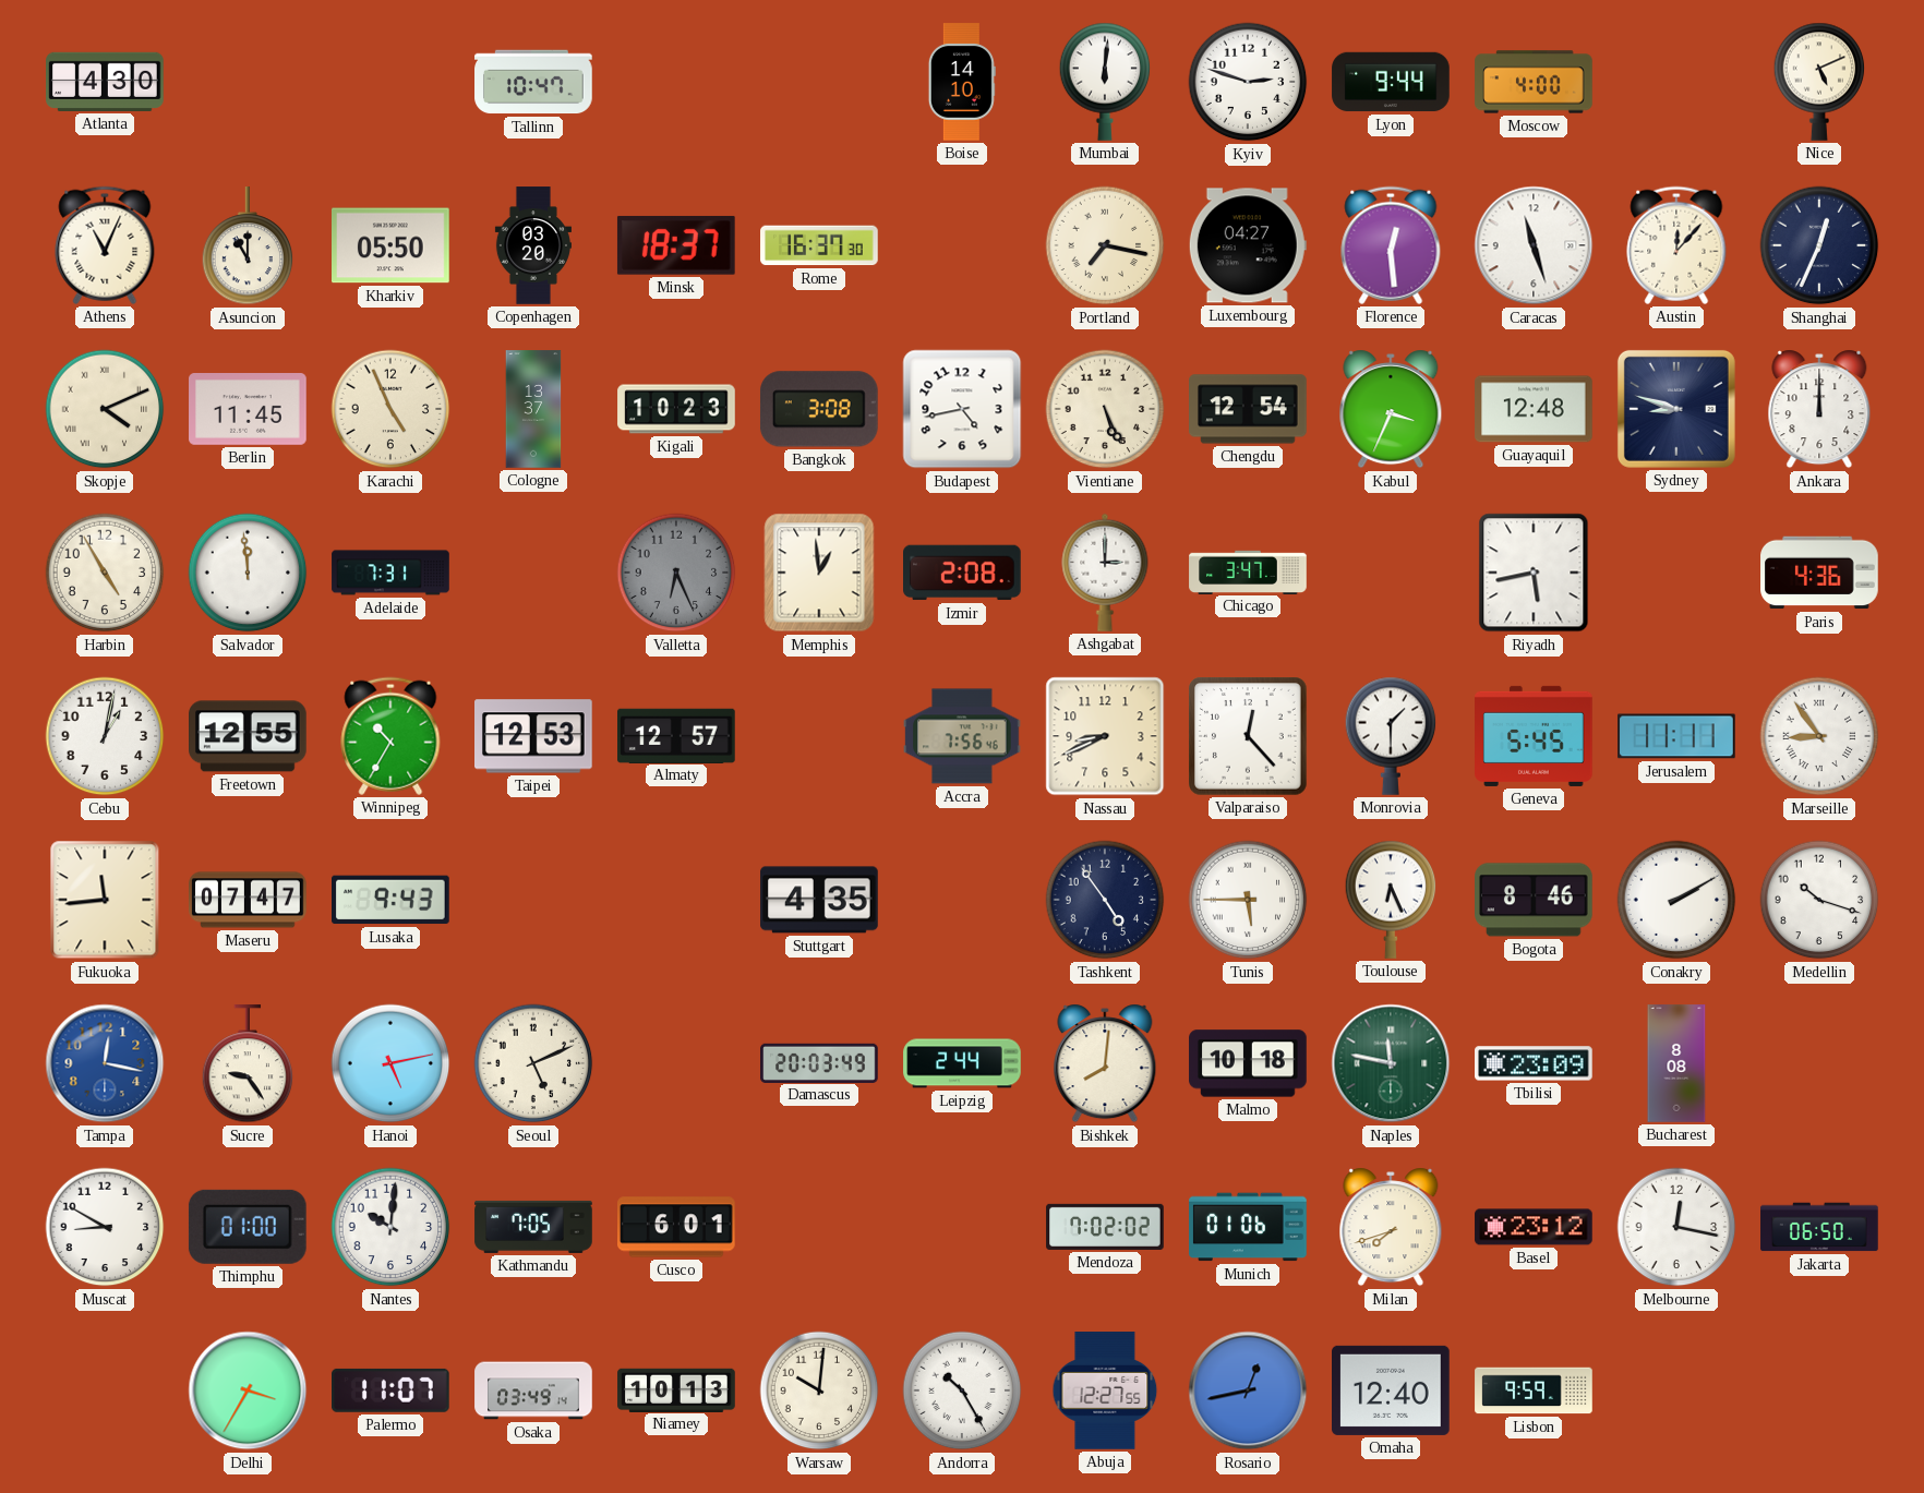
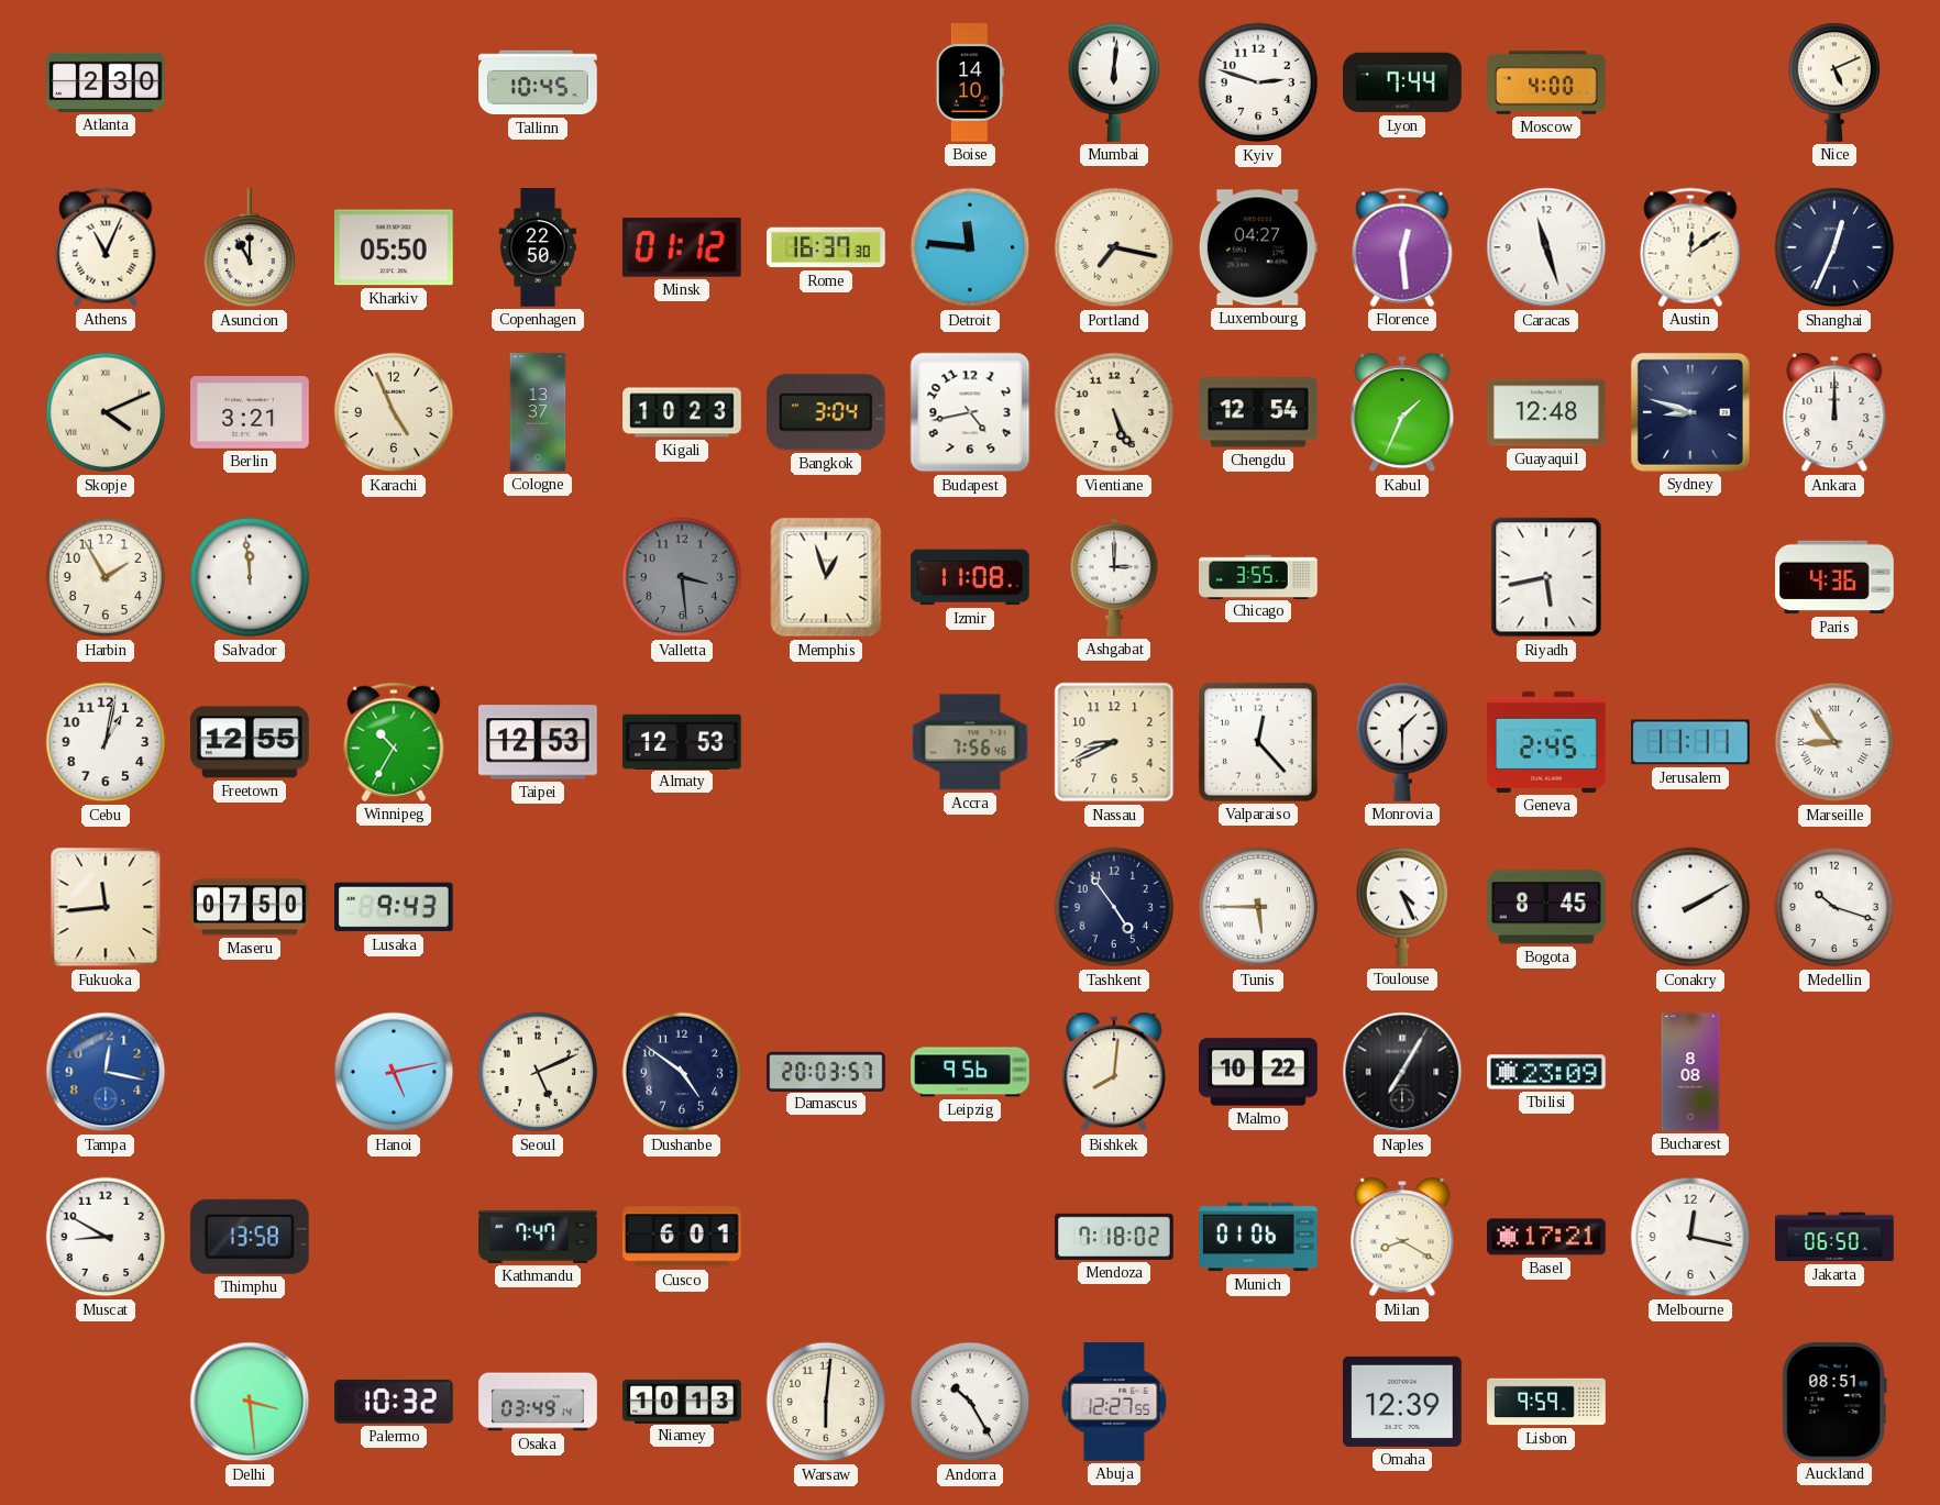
Atlanta: 4:30 -> 2:30 (106, 82)
Tallinn: 10:47 -> 10:45 (538, 82)
Lyon: 9:44 -> 7:44 (1402, 82)
Copenhagen: 03:20 -> 22:50 (538, 247)
Minsk: 18:37 -> 01:12 (682, 247)
Detroit: none -> 11:46 (970, 247)
Austin: 12:07 -> 12:09 (1690, 247)
Berlin: 11:45 -> 3:21 (250, 413)
Bangkok: 3:08 -> 3:04 (826, 412)
Kabul: 3:34 -> 1:34 (1402, 412)
Harbin: 4:55 -> 1:55 (106, 577)
Adelaide: 7:31 -> none (390, 573)
Valletta: 6:26 -> 3:29 (682, 577)
Memphis: 12:59 -> 12:57 (826, 577)
Izmir: 2:08 -> 11:08 (971, 577)
Chicago: 3:47 -> 3:55 (1258, 576)
Almaty: 12:57 -> 12:53 (683, 741)
Geneva: 5:45 -> 2:45 (1546, 742)
Maseru: 07:47 -> 07:50 (250, 907)
Stuttgart: 4:35 -> none (819, 900)
Toulouse: 6:26 -> 4:26 (1402, 907)
Bogota: 8:46 -> 8:45 (1547, 907)
Sucre: 9:24 -> none (248, 1064)
Dushanbe: none -> 4:51 (682, 1072)
Damascus: 20:03:49 -> 20:03:57 (826, 1071)
Leipzig: 2:44 -> 9:56 (970, 1072)
Malmo: 10:18 -> 10:22 (1258, 1072)
Naples: 11:47 -> 7:05 (1402, 1072)
Naples dial: green -> black (1402, 1072)
Thimphu: 01:00 -> 13:58 (250, 1237)
Nantes: 10:01 -> none (390, 1227)
Kathmandu: 7:05 -> 7:47 (538, 1237)
Mendoza: 7:02 -> 7:18 (1114, 1237)
Milan: 7:42 -> 8:20 (1402, 1237)
Basel: 23:12 -> 17:21 (1546, 1237)
Delhi: 3:35 -> 3:29 (250, 1402)
Palermo: 11:07 -> 10:32 (395, 1402)
Warsaw: 10:01 -> 6:01 (826, 1402)
Rosario: 12:43 -> none (1248, 1390)
Omaha: 12:40 -> 12:39 (1403, 1402)
Auckland: none -> 08:51 (1834, 1403)
